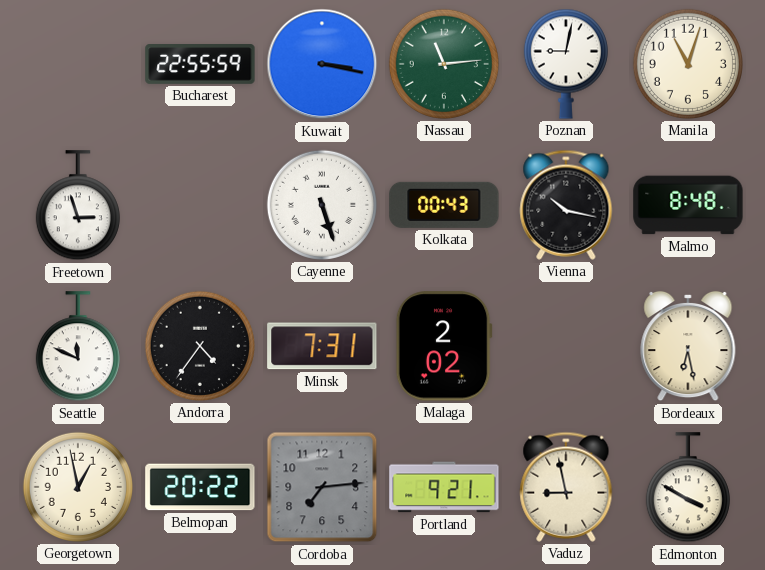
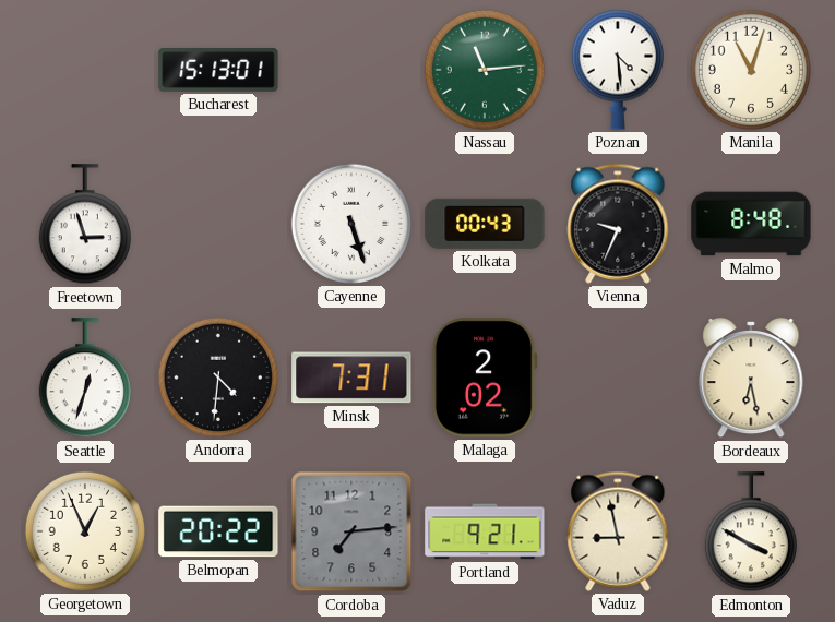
Bucharest: 22:55 -> 15:13 (218, 71)
Kuwait: 3:17 -> none (322, 64)
Poznan: 9:02 -> 4:29 (618, 70)
Vienna: 10:17 -> 9:34 (618, 224)
Seattle: 11:49 -> 12:33 (85, 379)
Andorra: 4:36 -> 4:31 (218, 378)
Georgetown: 12:58 -> 12:56 (85, 531)
